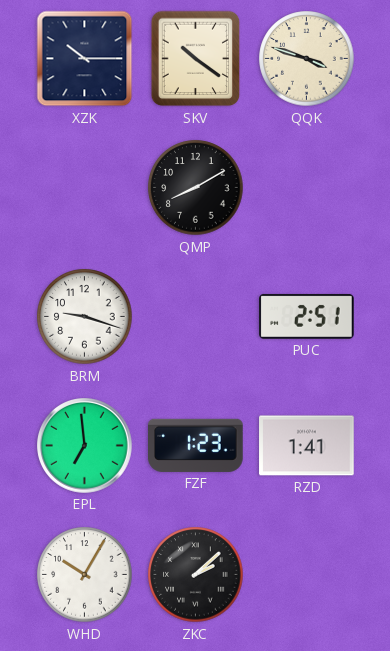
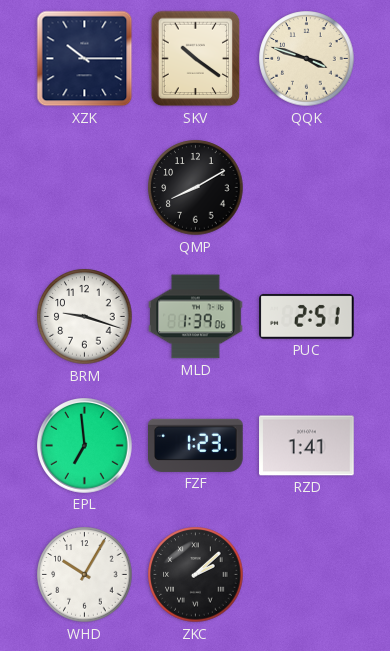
MLD: none -> 1:39 (196, 317)
